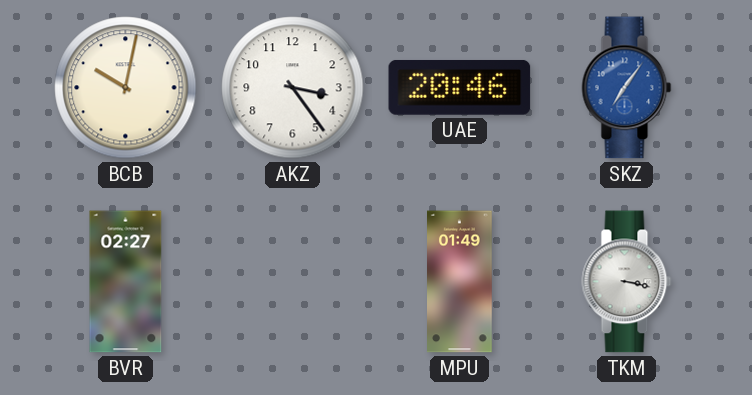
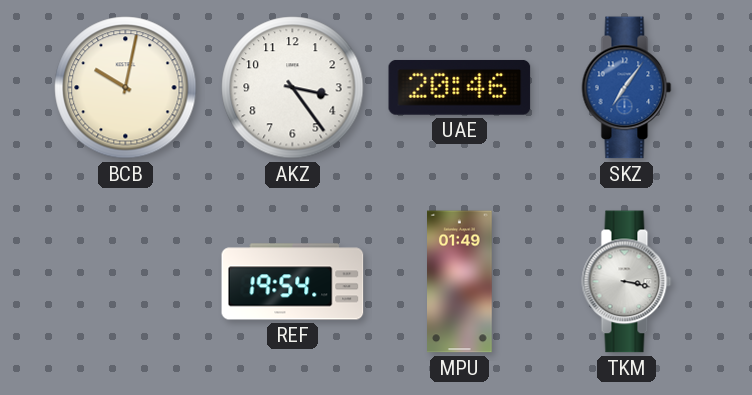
BVR: 02:27 -> none (126, 282)
REF: none -> 19:54 (293, 282)
